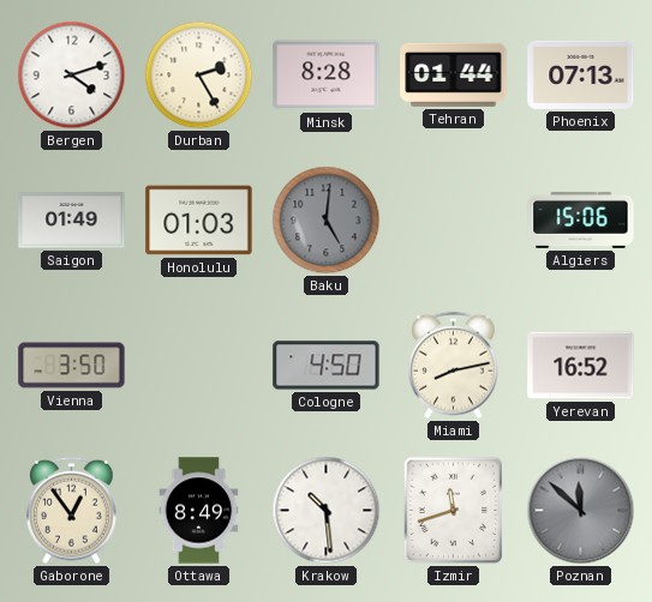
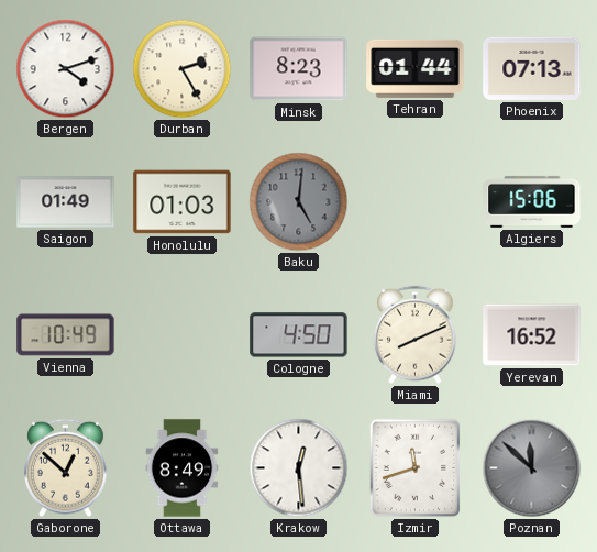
Minsk: 8:28 -> 8:23 (299, 69)
Vienna: 3:50 -> 10:49 (66, 335)
Miami: 8:13 -> 8:11 (416, 335)
Gaborone: 12:54 -> 12:52 (66, 468)
Krakow: 10:29 -> 12:29 (299, 468)
